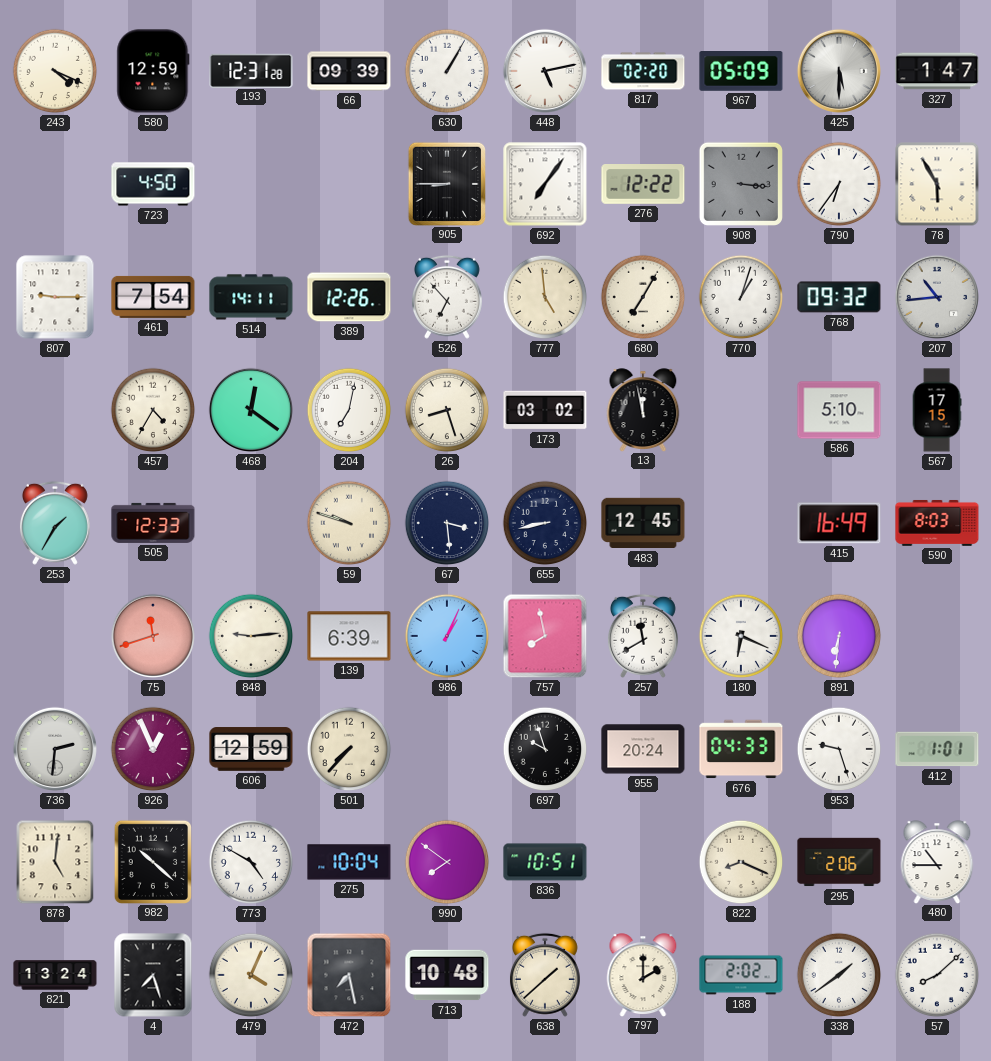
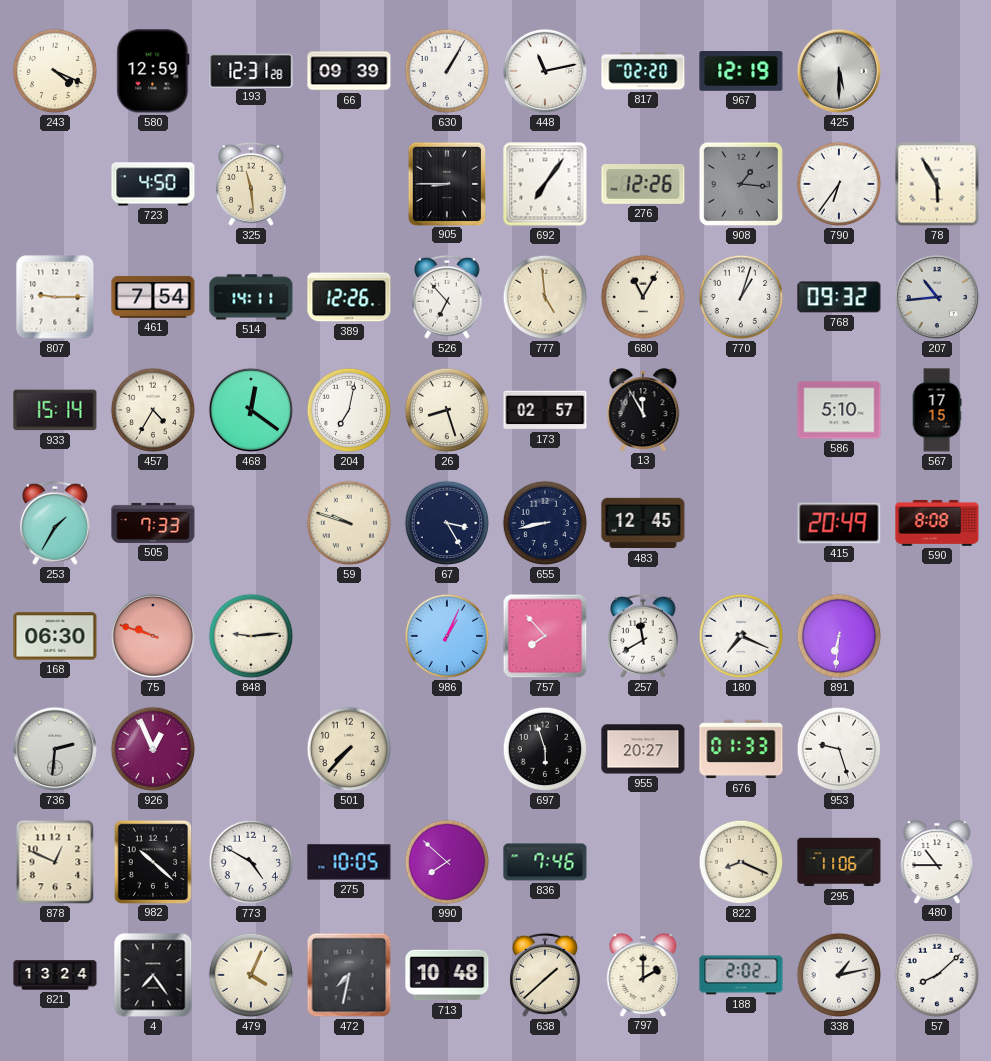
448: 5:13 -> 11:13 (545, 71)
967: 05:09 -> 12:19 (741, 72)
327: 1:47 -> none (937, 71)
325: none -> 11:29 (251, 184)
276: 12:22 -> 12:26 (643, 185)
908: 3:16 -> 1:16 (741, 184)
680: 7:05 -> 11:05 (643, 297)
933: none -> 15:14 (55, 410)
173: 03:02 -> 02:57 (545, 410)
13: 11:58 -> 11:55 (643, 410)
505: 12:33 -> 7:33 (153, 523)
67: 3:29 -> 3:25 (447, 523)
415: 16:49 -> 20:49 (839, 523)
590: 8:03 -> 8:08 (937, 523)
168: none -> 06:30 (55, 636)
75: 11:42 -> 9:48 (153, 636)
139: 6:39 -> none (349, 636)
757: 7:58 -> 7:53 (545, 636)
180: 6:19 -> 7:19 (741, 636)
606: 12:59 -> none (251, 749)
697: 9:57 -> 5:57 (545, 749)
955: 20:24 -> 20:27 (643, 749)
676: 04:33 -> 01:33 (741, 749)
412: 1:01 -> none (937, 749)
878: 5:01 -> 12:49 (55, 862)
275: 10:04 -> 10:05 (349, 862)
990: 7:51 -> 7:52 (447, 862)
836: 10:51 -> 7:46 (545, 862)
295: 2:06 -> 11:06 (839, 862)
4: 7:27 -> 7:24 (153, 975)
472: 7:28 -> 7:32 (349, 975)
338: 1:39 -> 1:13 (839, 975)
